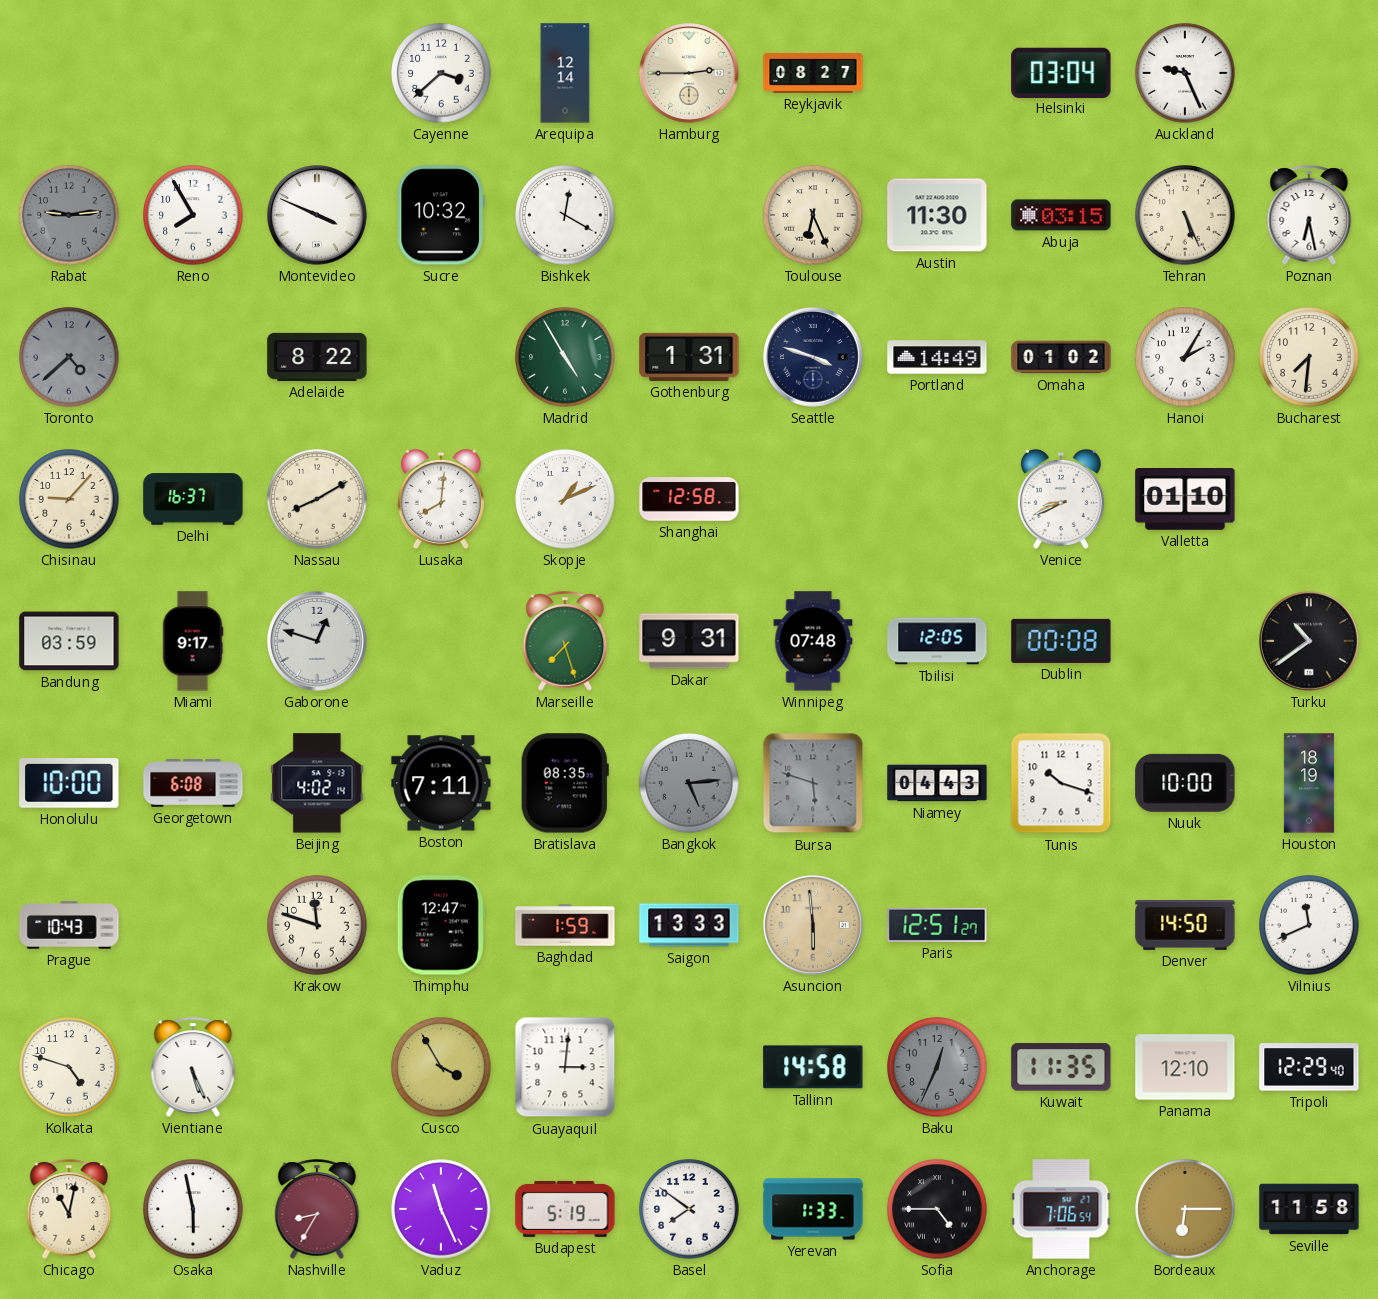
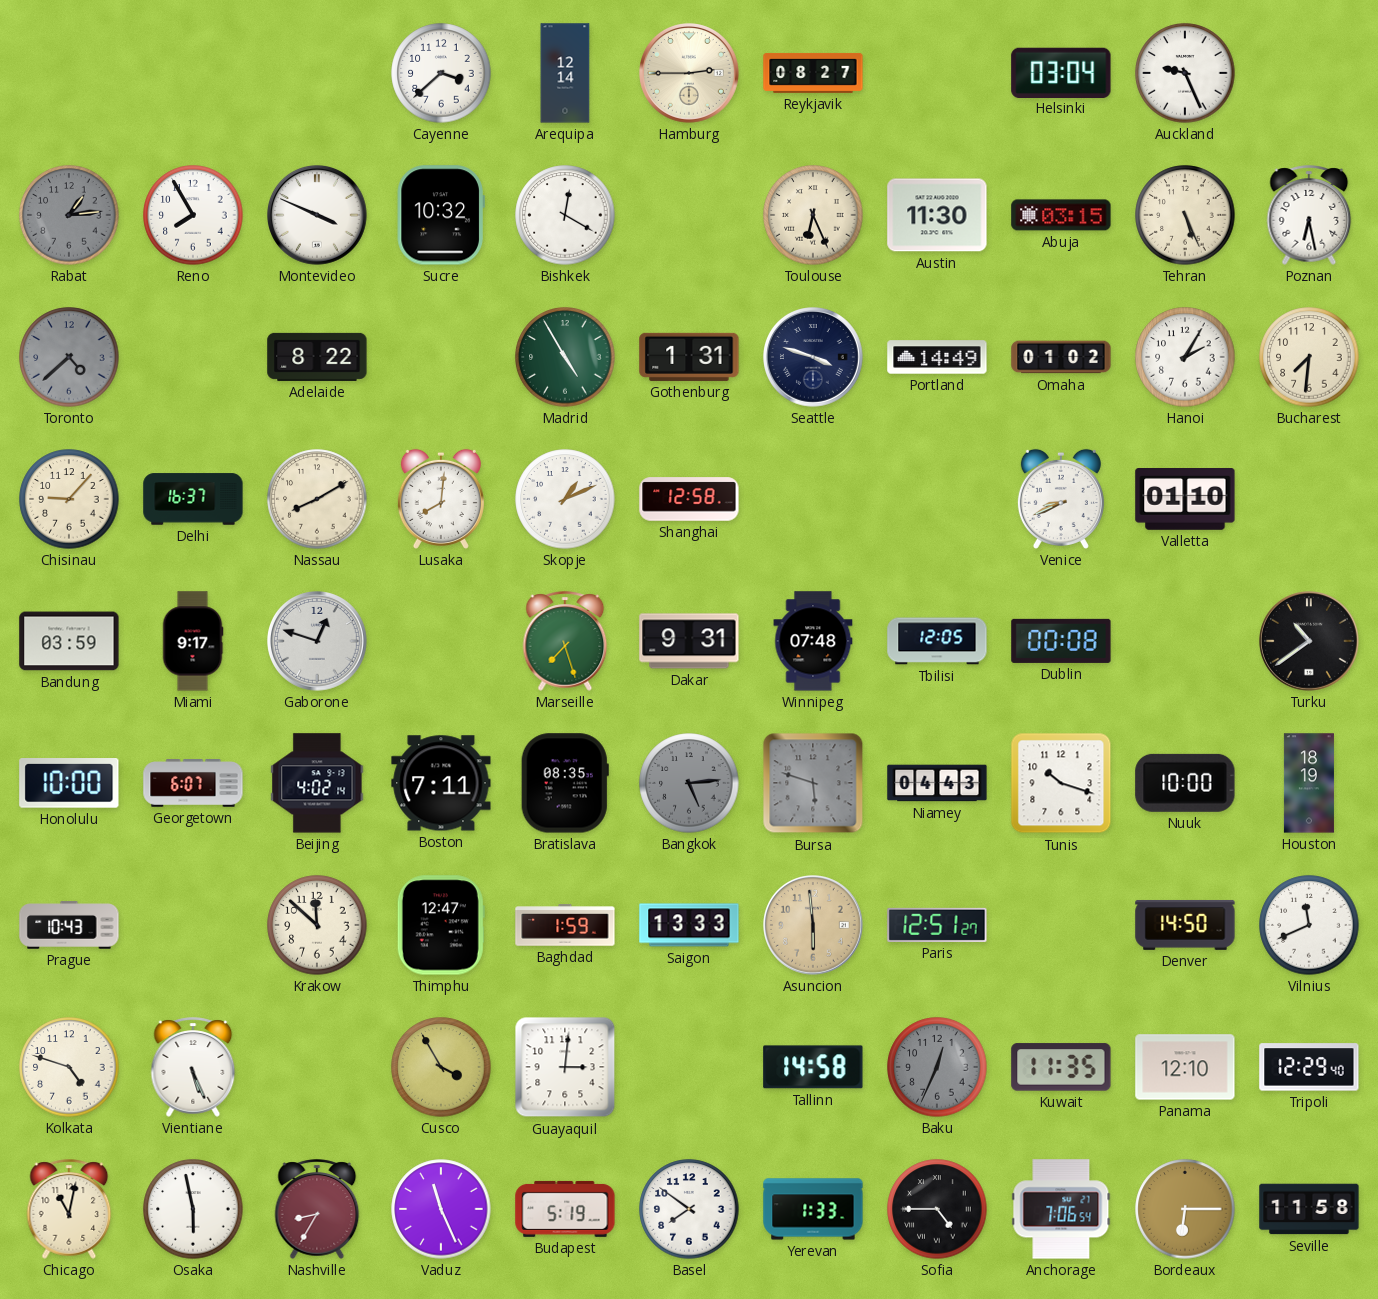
Rabat: 9:14 -> 1:14 (69, 215)
Georgetown: 6:08 -> 6:07 (193, 783)
Krakow: 11:48 -> 11:52 (317, 925)
